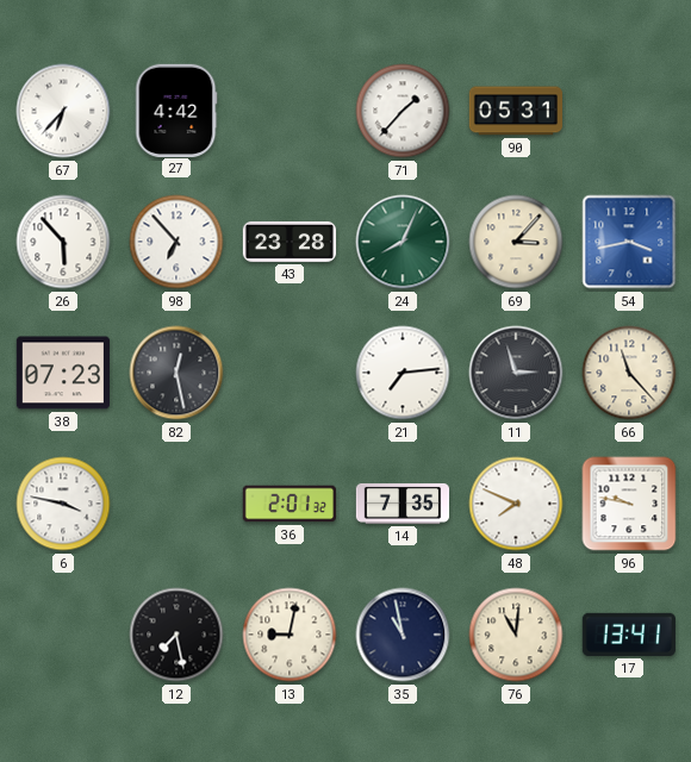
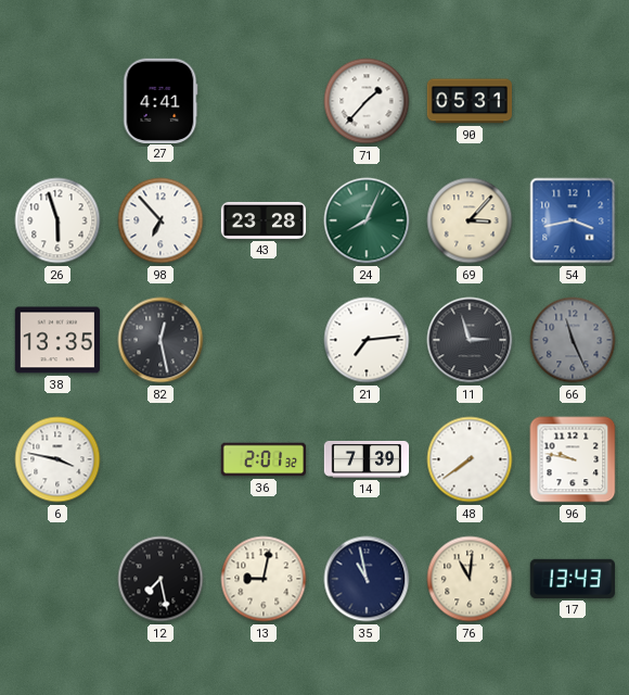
67: 6:37 -> none (63, 111)
27: 4:42 -> 4:41 (161, 100)
26: 5:53 -> 5:57 (57, 220)
38: 07:23 -> 13:35 (56, 340)
66: 11:23 -> 11:26 (573, 340)
66 dial: cream -> grey (573, 340)
14: 7:35 -> 7:39 (367, 459)
48: 7:49 -> 7:39 (470, 459)
17: 13:41 -> 13:43 (573, 579)
